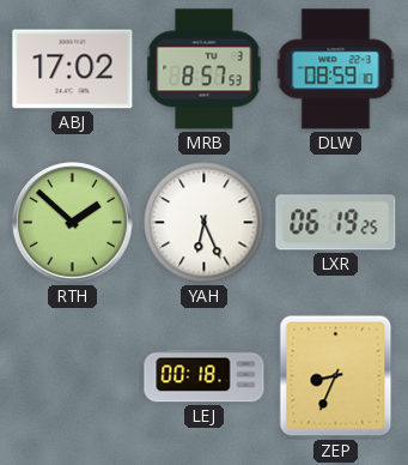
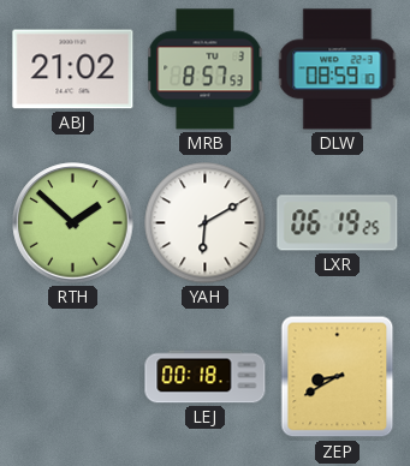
ABJ: 17:02 -> 21:02 (73, 70)
YAH: 6:26 -> 6:10 (206, 223)
ZEP: 8:34 -> 8:40 (338, 377)
